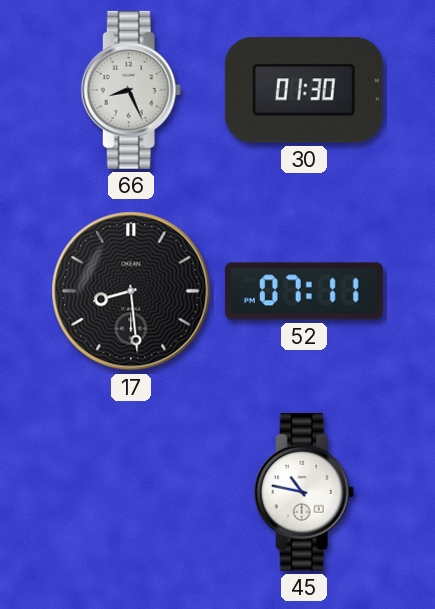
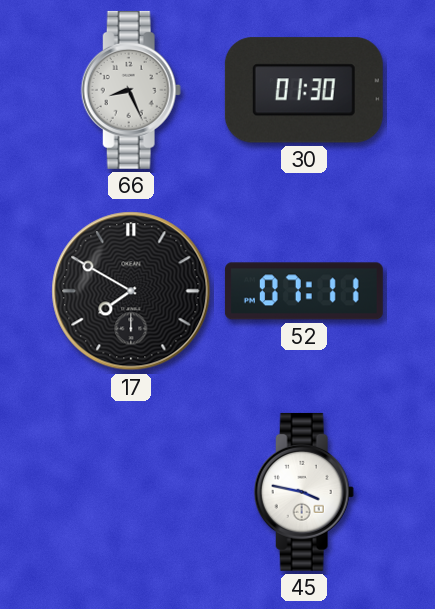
17: 8:29 -> 7:50 (131, 291)
45: 10:47 -> 3:47 (304, 492)
